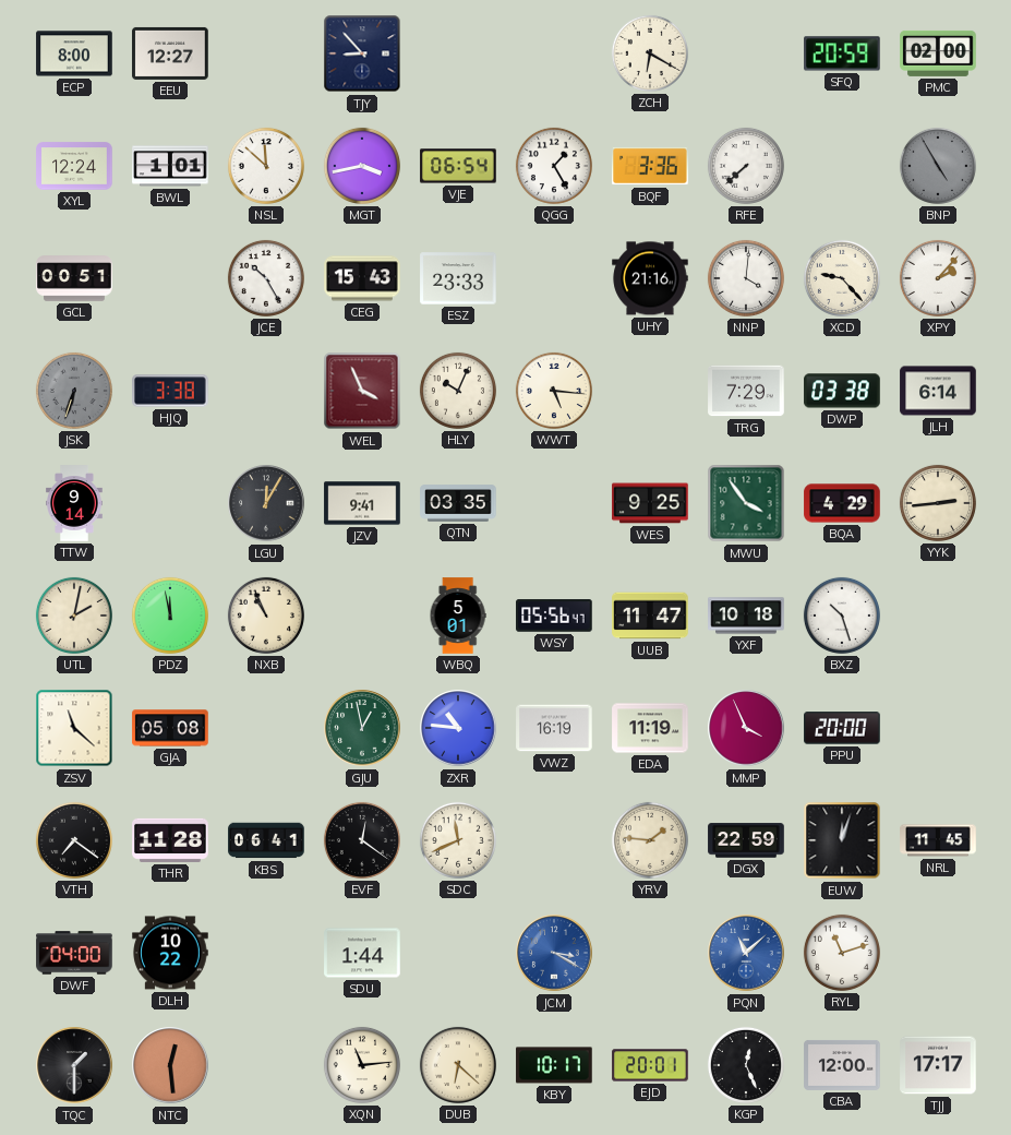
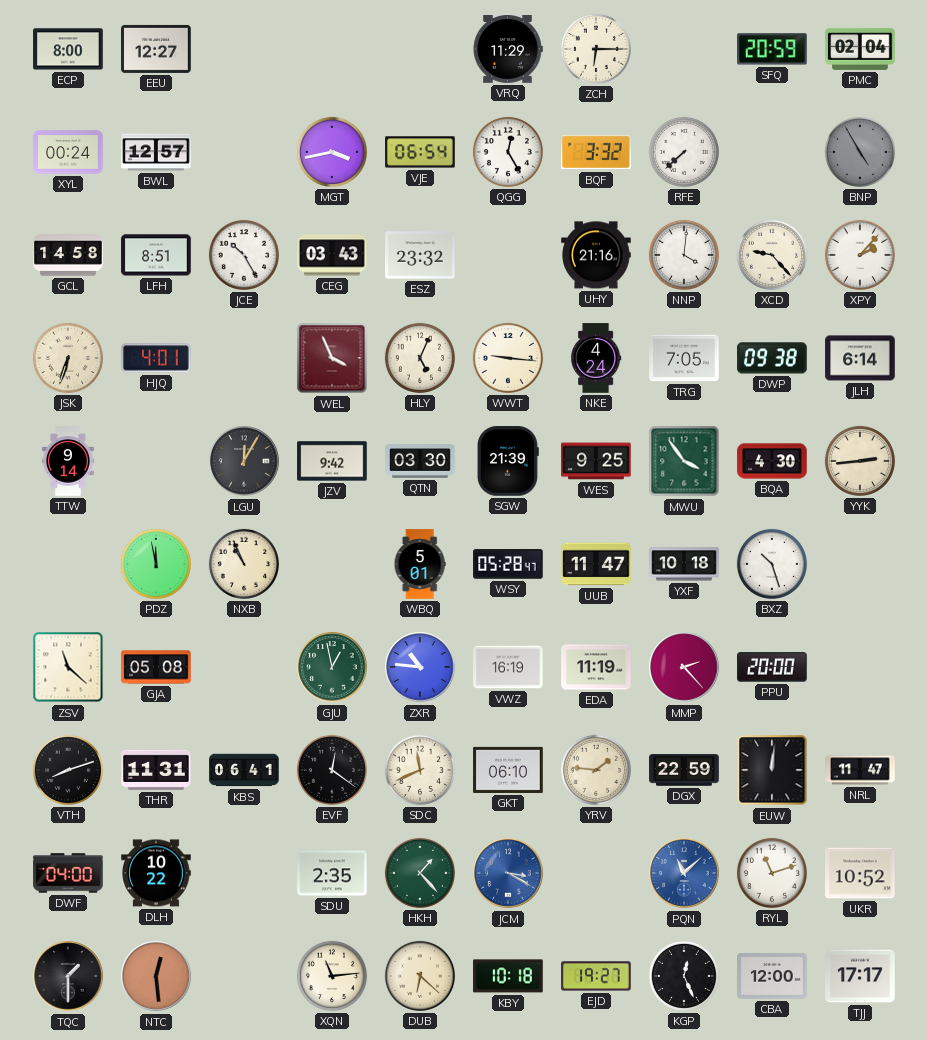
TJY: 8:53 -> none (362, 53)
VRQ: none -> 11:29 (508, 49)
ZCH: 6:20 -> 6:15 (596, 49)
PMC: 02:00 -> 02:04 (860, 49)
XYL: 12:24 -> 00:24 (68, 152)
BWL: 1:01 -> 12:57 (156, 152)
NSL: 11:52 -> none (266, 166)
QGG: 1:25 -> 12:25 (508, 152)
BQF: 3:36 -> 3:32 (596, 152)
GCL: 00:51 -> 14:58 (68, 255)
LFH: none -> 8:51 (156, 255)
CEG: 15:43 -> 03:43 (332, 255)
ESZ: 23:33 -> 23:32 (420, 255)
JSK dial: grey -> cream (68, 358)
HJQ: 3:38 -> 4:01 (156, 358)
HLY: 10:04 -> 5:04 (420, 358)
WWT: 5:16 -> 9:16 (508, 358)
NKE: none -> 4:24 (597, 358)
TRG: 7:29 -> 7:05 (684, 358)
DWP: 03:38 -> 09:38 (772, 358)
JZV: 9:41 -> 9:42 (332, 461)
QTN: 03:35 -> 03:30 (420, 461)
SGW: none -> 21:39 (508, 461)
BQA: 4:29 -> 4:30 (772, 461)
UTL: 2:02 -> none (74, 616)
WSY: 05:56 -> 05:28 (508, 564)
MMP: 3:56 -> 2:23 (684, 667)
VTH: 7:21 -> 8:12 (68, 770)
THR: 11:28 -> 11:31 (156, 770)
GKT: none -> 06:10 (508, 770)
EUW: 12:03 -> 12:01 (772, 770)
NRL: 11:45 -> 11:47 (860, 770)
SDU: 1:44 -> 2:35 (332, 873)
HKH: none -> 1:23 (420, 873)
UKR: none -> 10:52 (860, 873)
KBY: 10:17 -> 10:18 (508, 976)
EJD: 20:01 -> 19:27 (596, 976)
